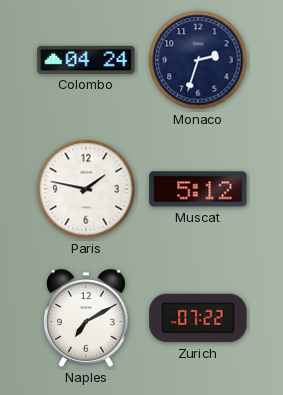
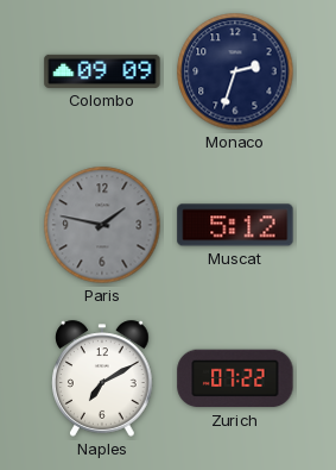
Colombo: 04:24 -> 09:09 (102, 71)
Paris dial: white -> grey (102, 225)
